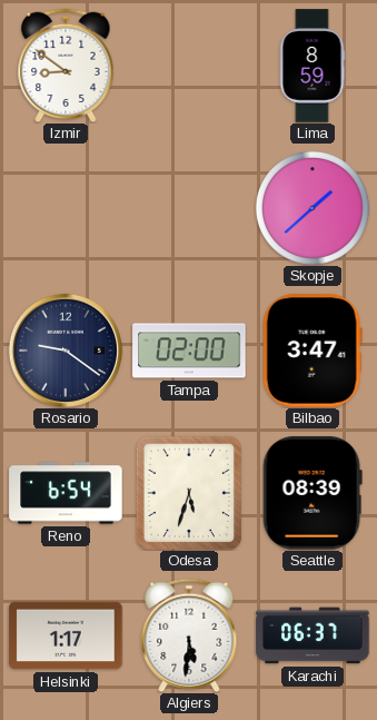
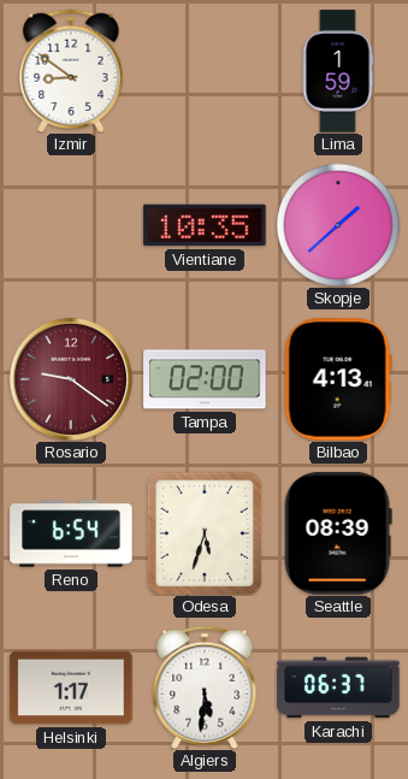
Lima: 8:59 -> 1:59 (338, 71)
Vientiane: none -> 10:35 (205, 225)
Rosario dial: navy -> burgundy (70, 378)
Bilbao: 3:47 -> 4:13 (338, 379)
